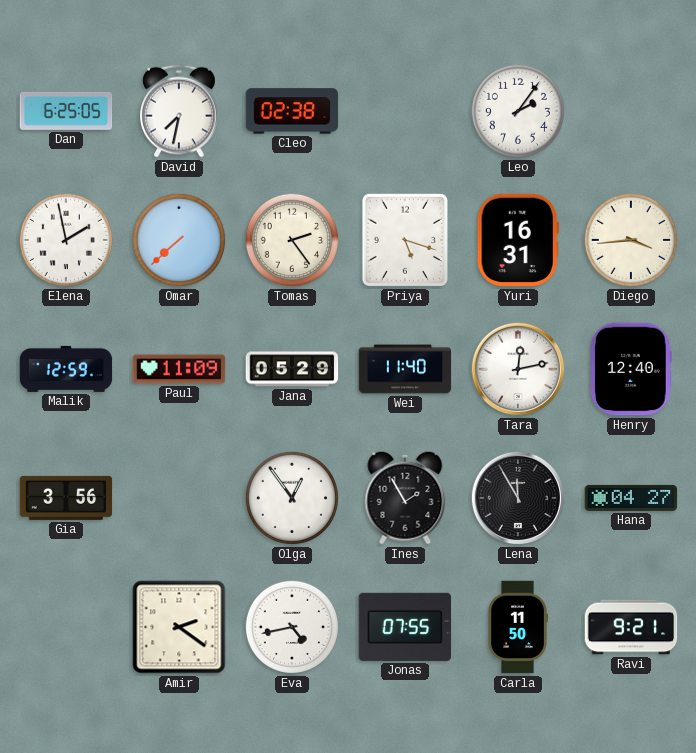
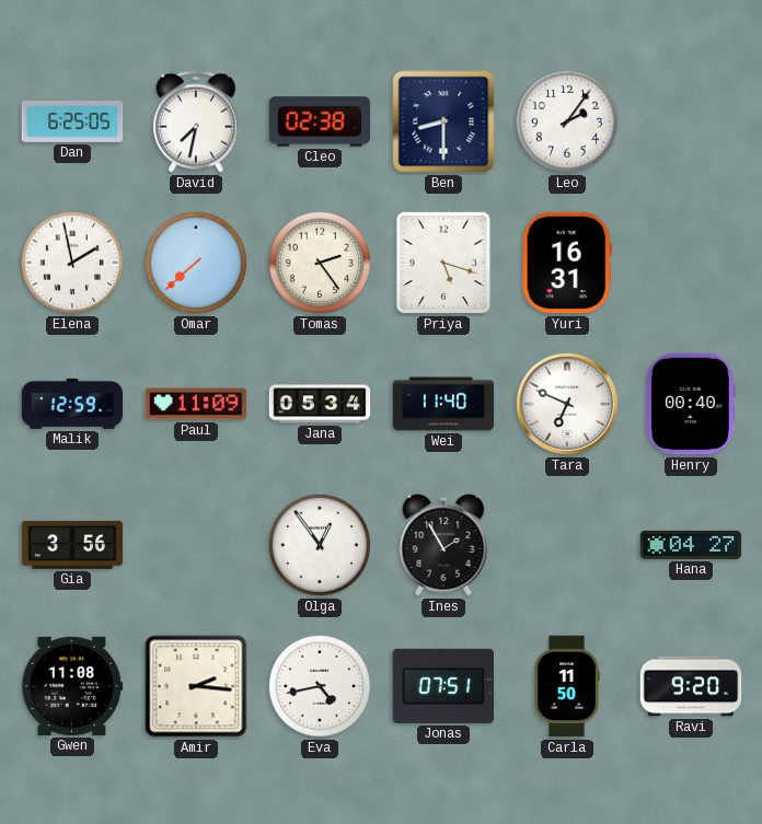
Ben: none -> 8:30 (443, 121)
Diego: 3:44 -> none (631, 240)
Jana: 05:29 -> 05:34 (320, 404)
Tara: 12:13 -> 6:49 (567, 404)
Henry: 12:40 -> 00:40 (692, 404)
Lena: 11:55 -> none (518, 498)
Gwen: none -> 11:08 (72, 686)
Amir: 2:21 -> 2:16 (196, 686)
Jonas: 07:55 -> 07:51 (443, 686)
Ravi: 9:21 -> 9:20 (691, 686)
